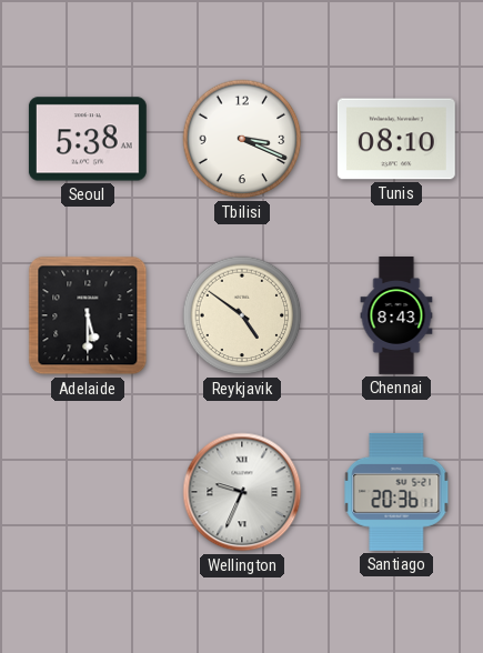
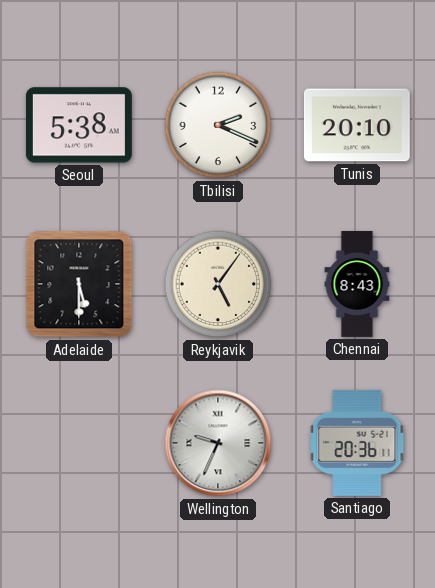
Tbilisi: 3:19 -> 2:19 (218, 125)
Tunis: 08:10 -> 20:10 (357, 125)
Reykjavik: 4:51 -> 5:06 (218, 284)
